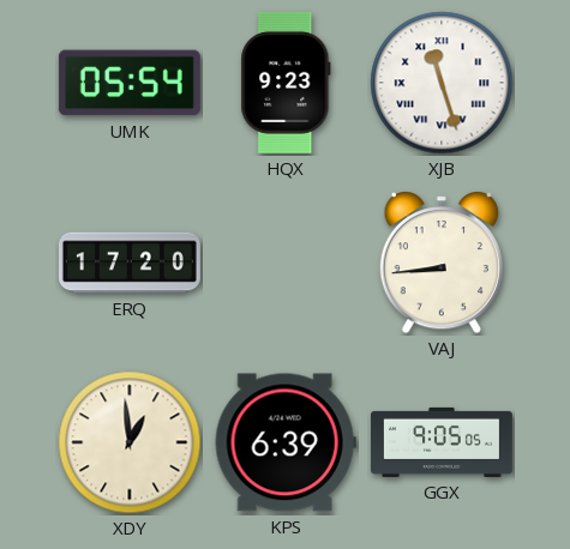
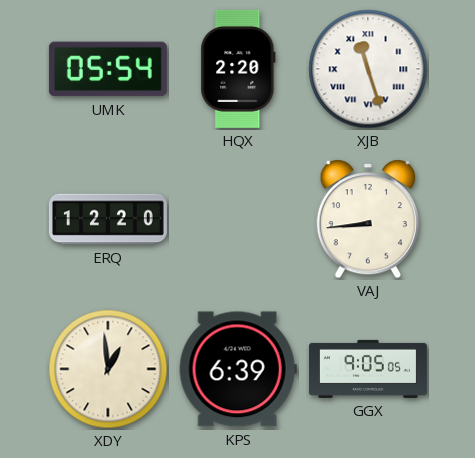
HQX: 9:23 -> 2:20 (238, 69)
ERQ: 17:20 -> 12:20 (108, 219)
